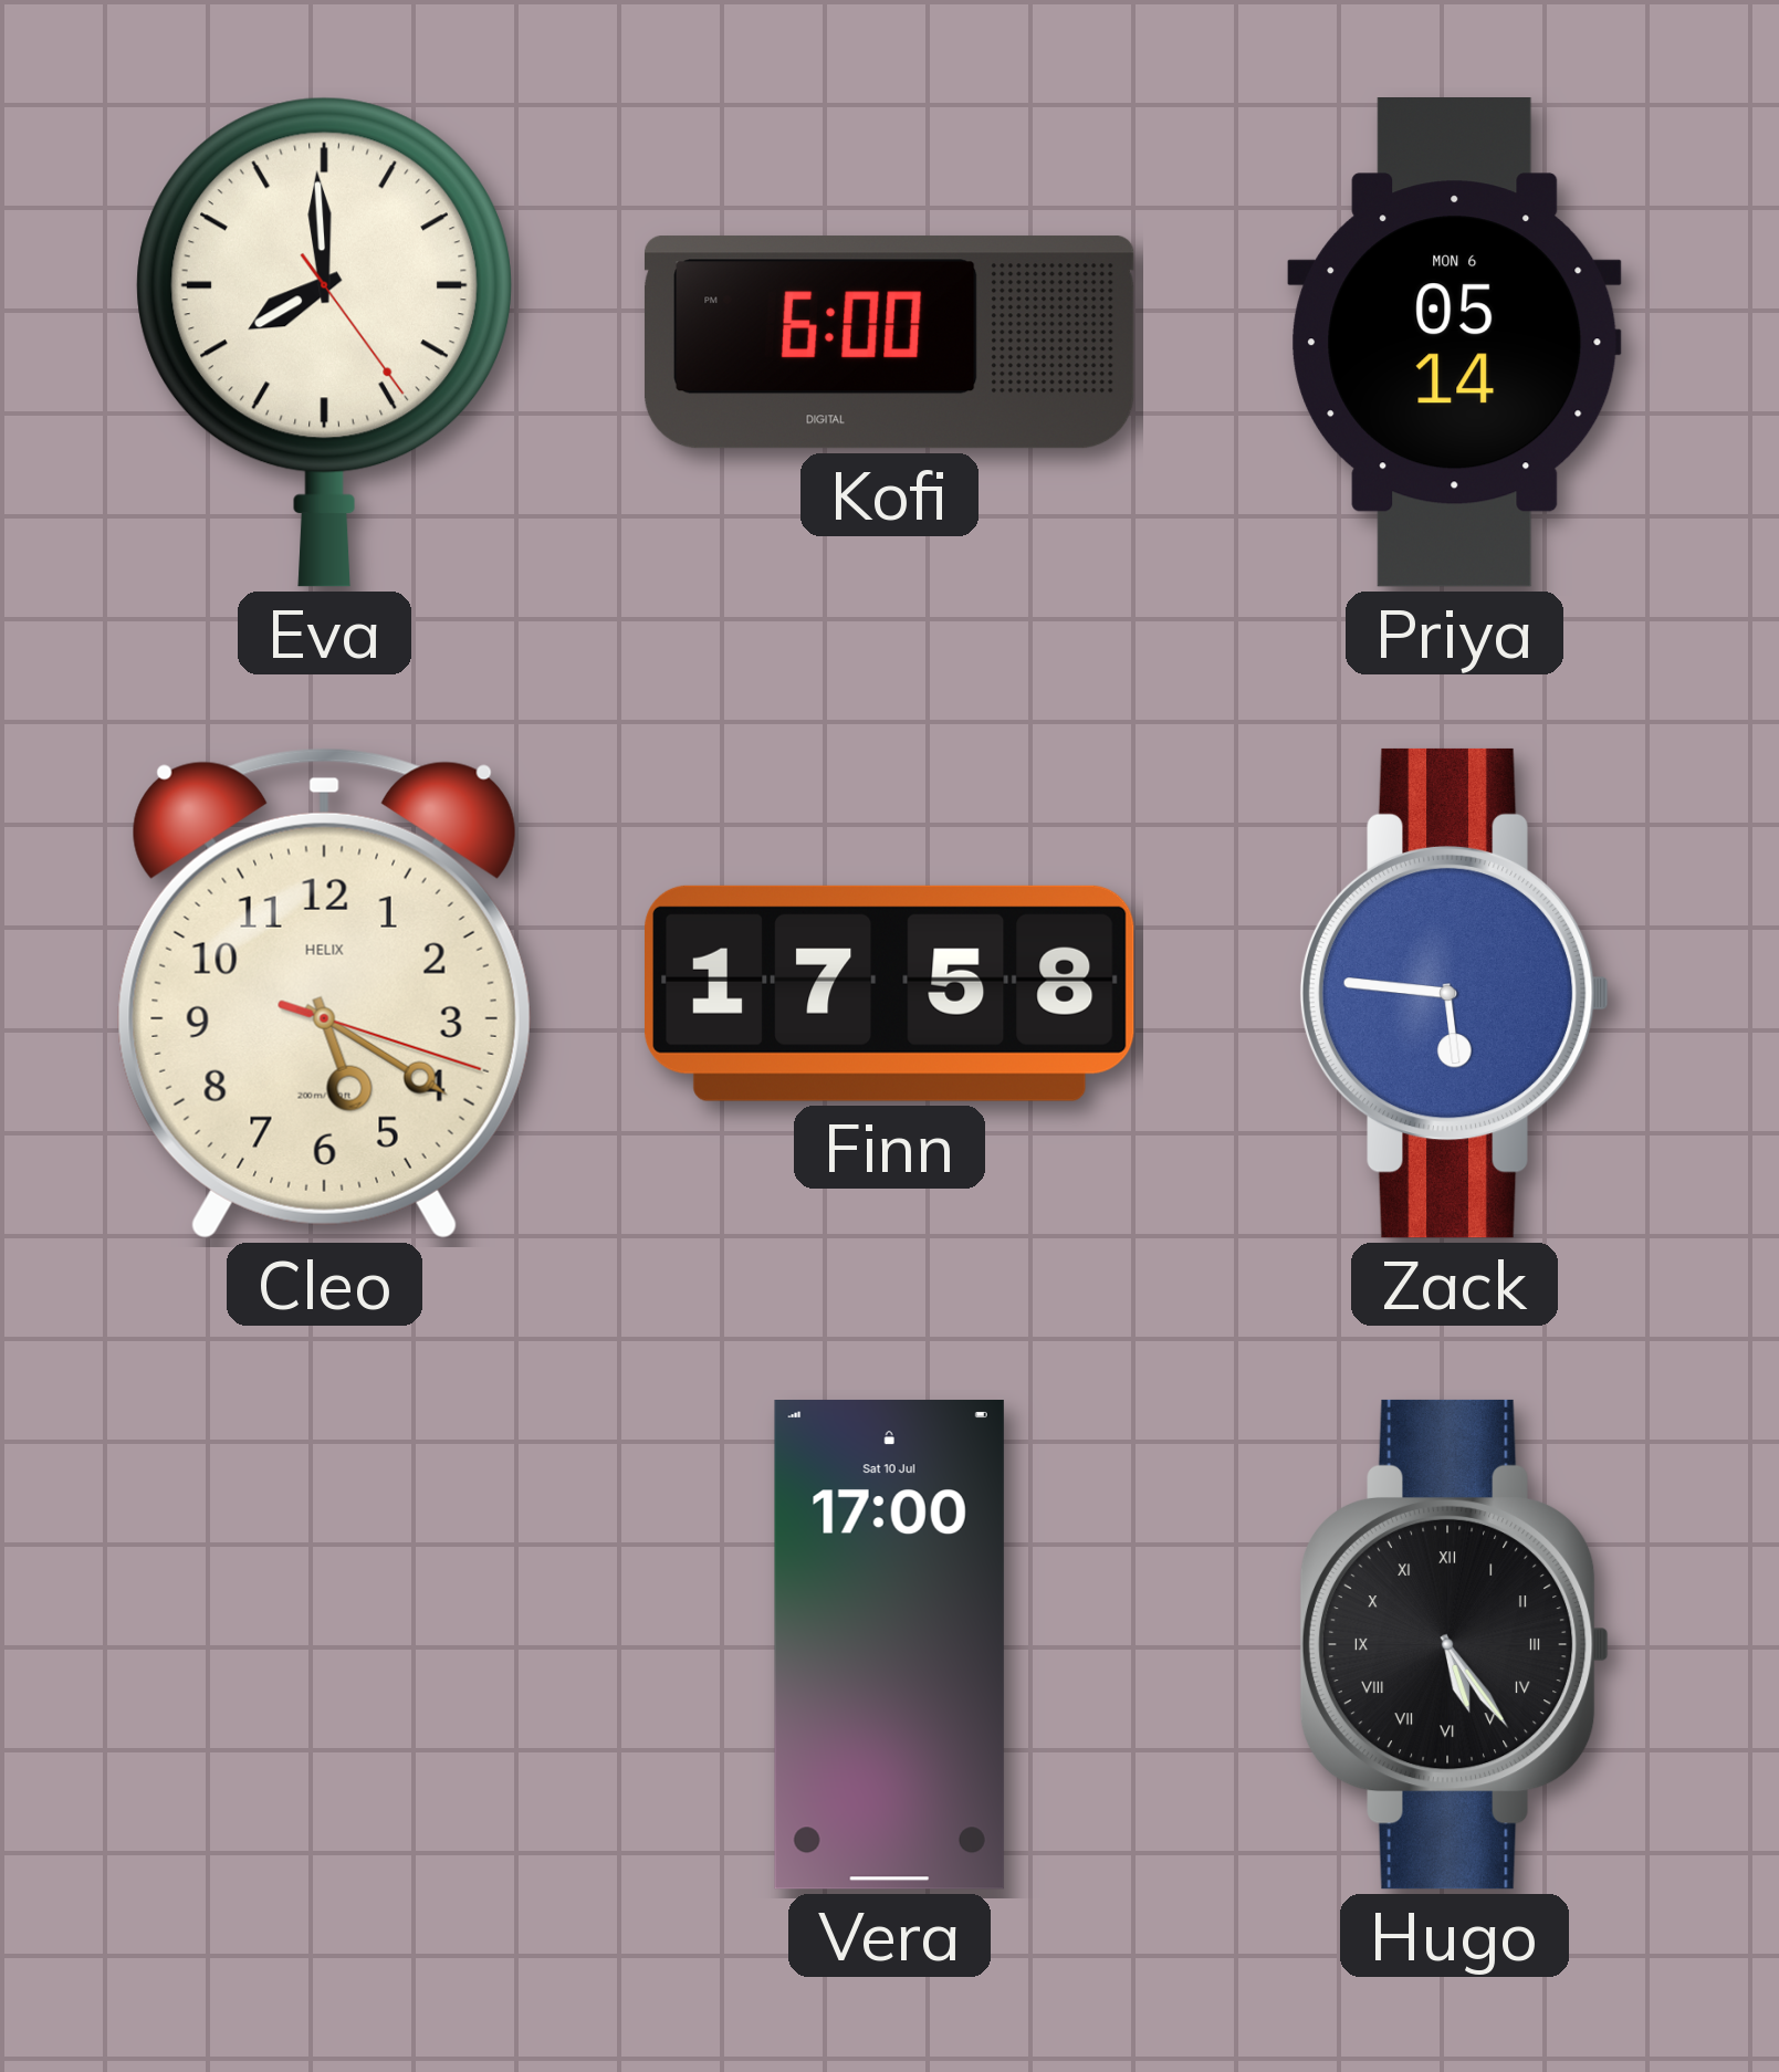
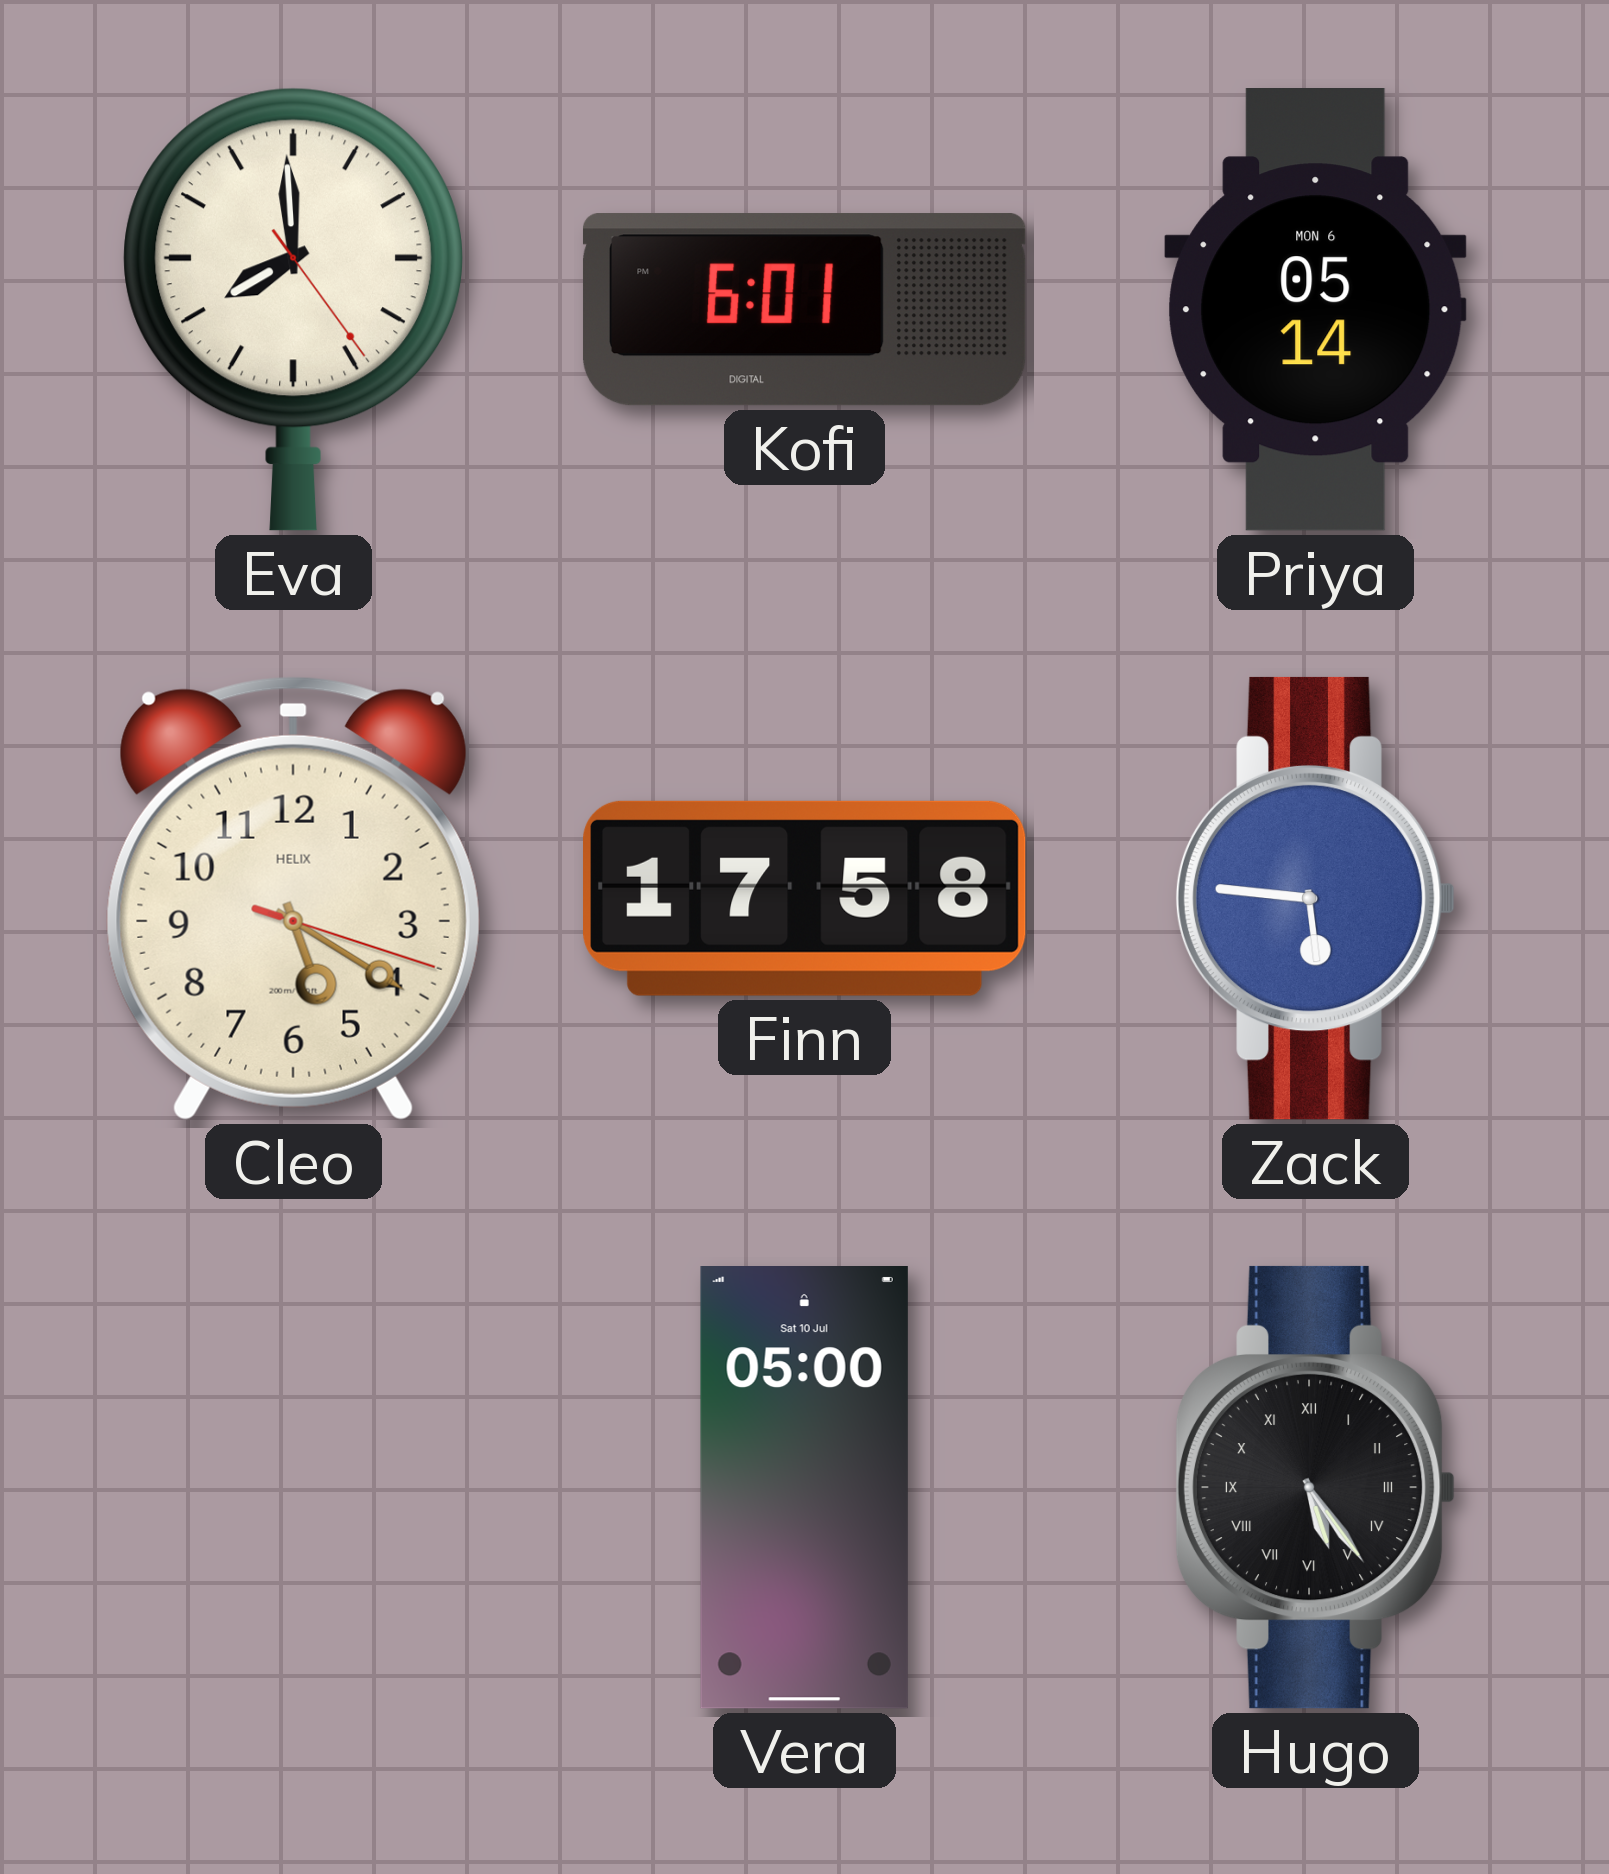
Kofi: 6:00 -> 6:01 (804, 310)
Vera: 17:00 -> 05:00 (804, 1488)
